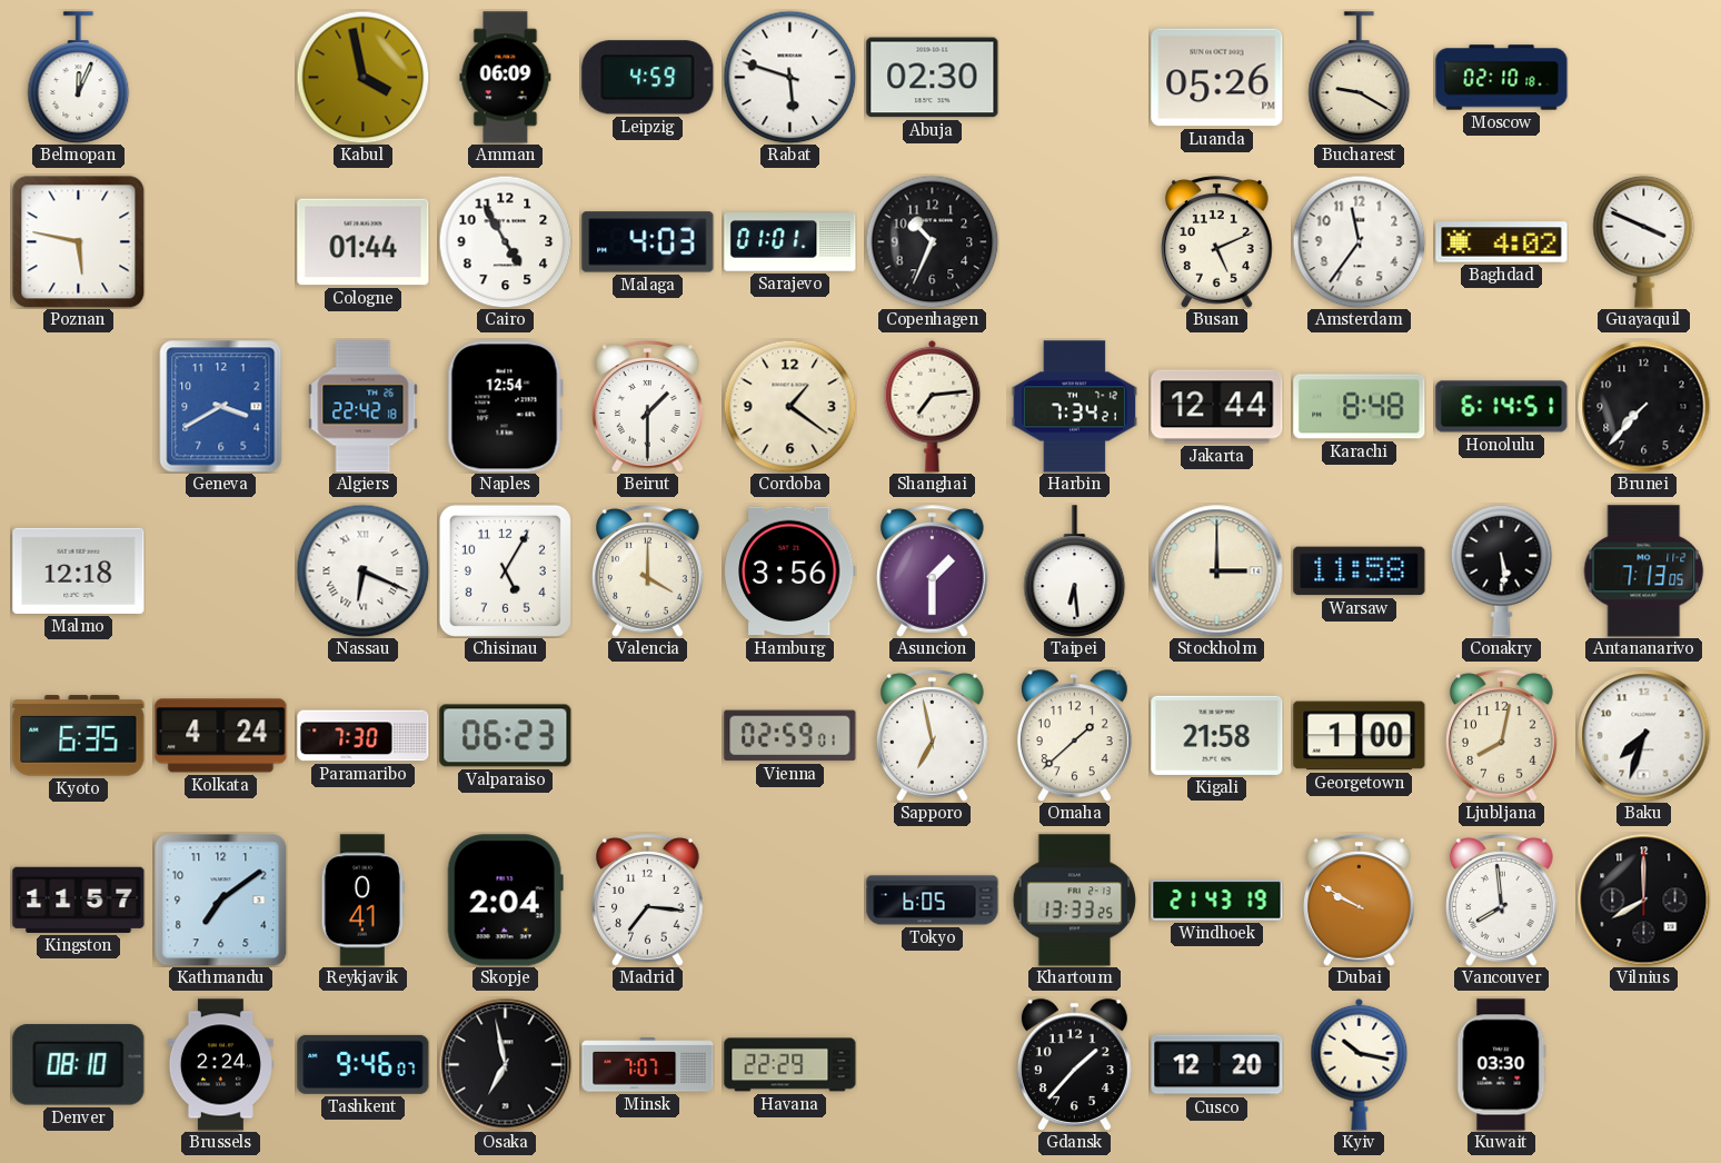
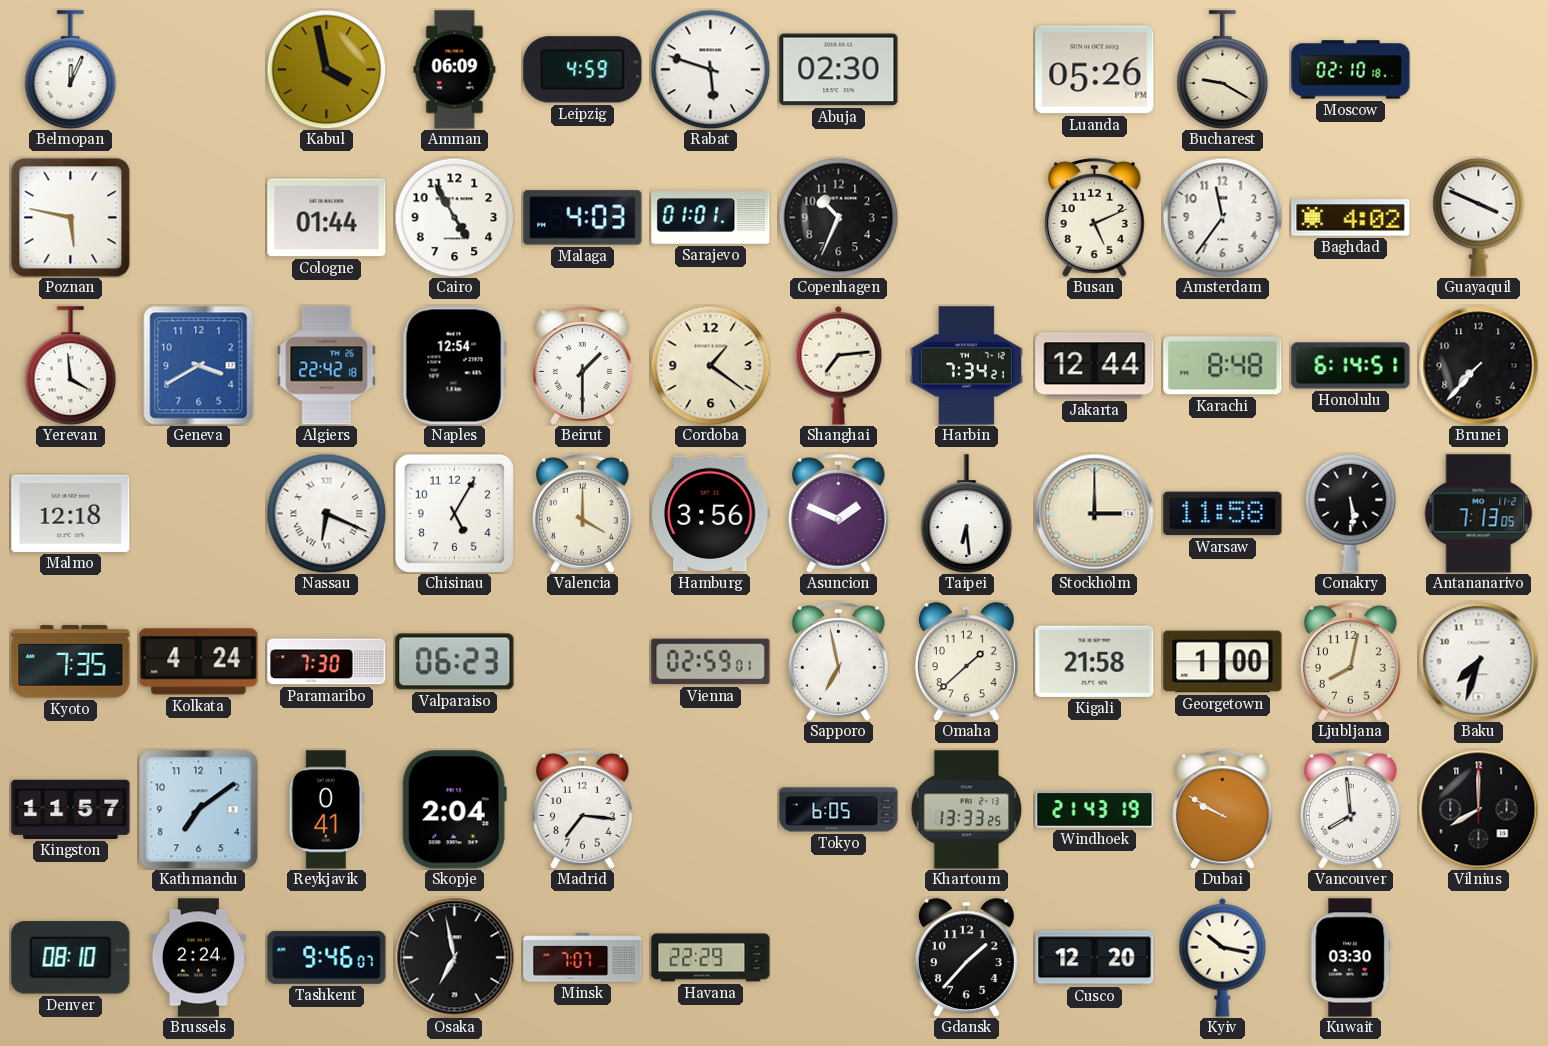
Yerevan: none -> 3:59 (71, 366)
Asuncion: 1:30 -> 1:49 (839, 514)
Kyoto: 6:35 -> 7:35 (71, 662)
